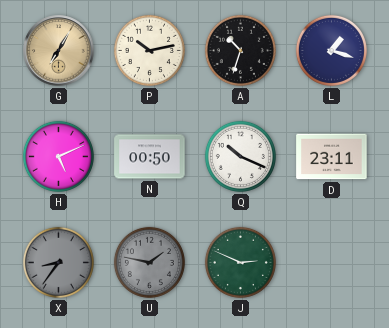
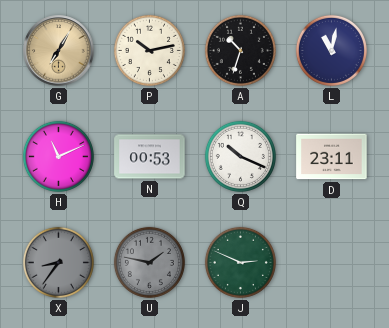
L: 1:18 -> 11:02 (331, 50)
H: 5:11 -> 11:11 (58, 156)
N: 00:50 -> 00:53 (150, 157)
